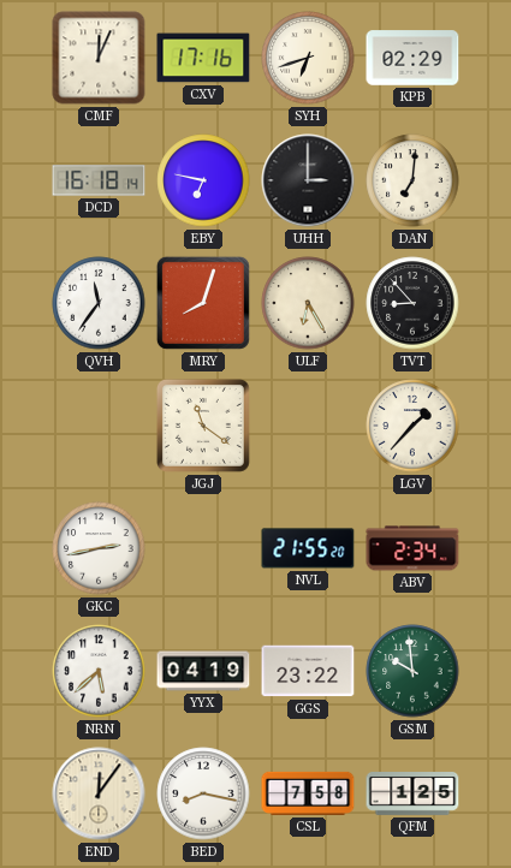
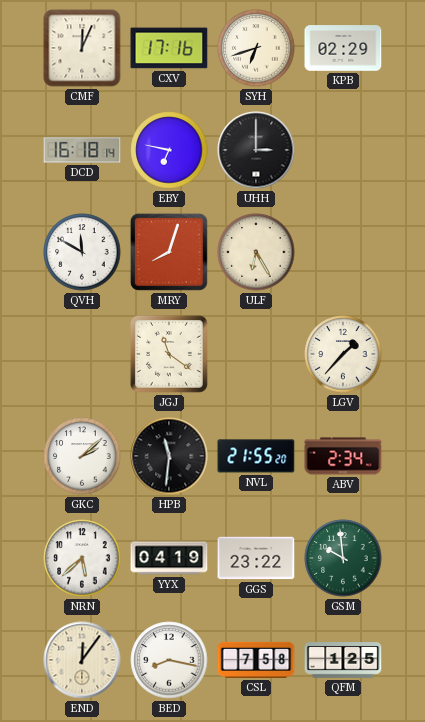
DAN: 7:01 -> none (412, 180)
QVH: 11:36 -> 11:50 (82, 252)
TVT: 8:53 -> none (412, 303)
GKC: 2:43 -> 2:08 (82, 456)
HPB: none -> 11:31 (169, 456)
